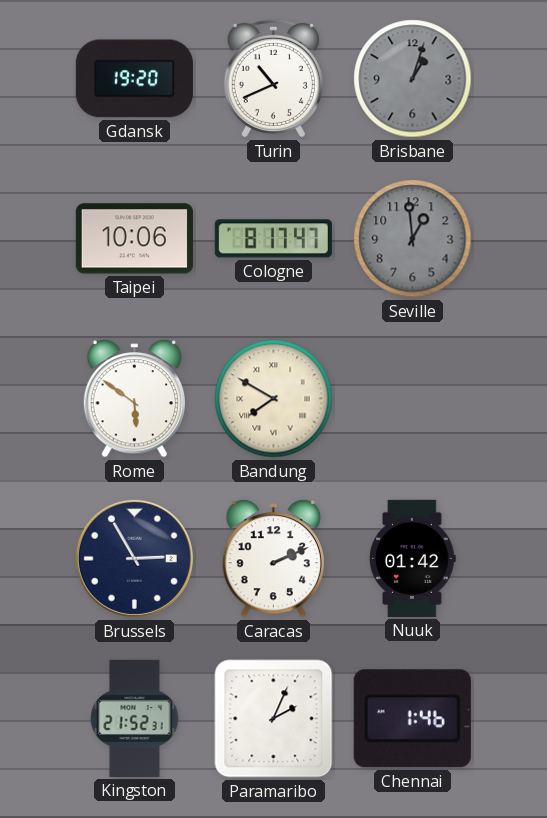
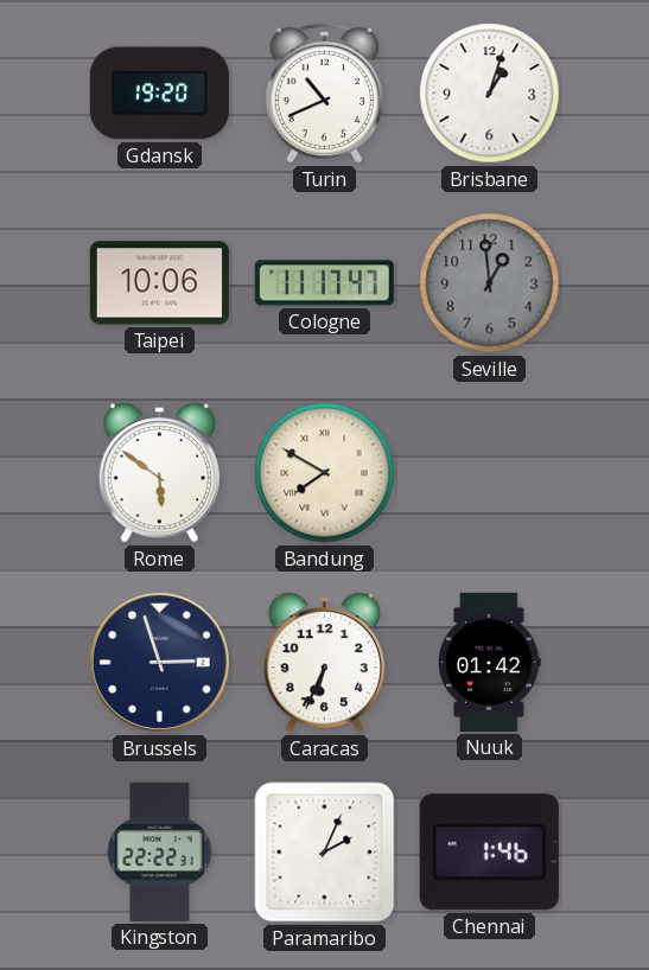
Brisbane dial: grey -> white (490, 94)
Cologne: 8:17 -> 11:17 (324, 283)
Brussels: 2:55 -> 2:57 (159, 662)
Caracas: 2:11 -> 6:34 (324, 663)
Kingston: 21:52 -> 22:22 (160, 851)
